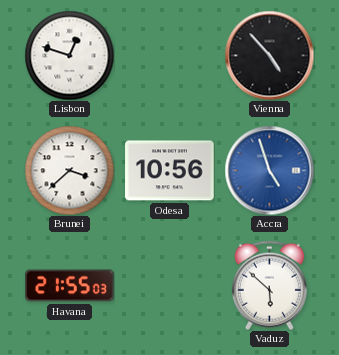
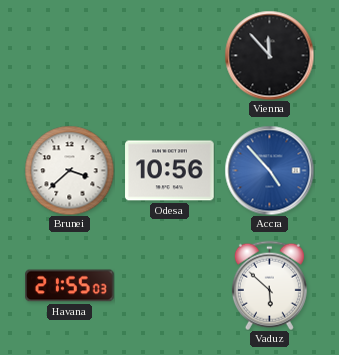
Lisbon: 12:48 -> none (69, 55)
Vienna: 4:53 -> 11:53 (269, 55)
Accra: 4:57 -> 4:53 (269, 170)
